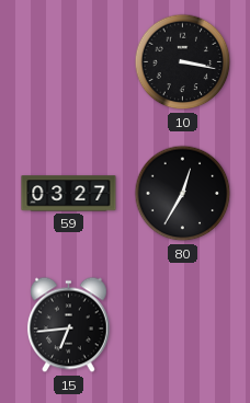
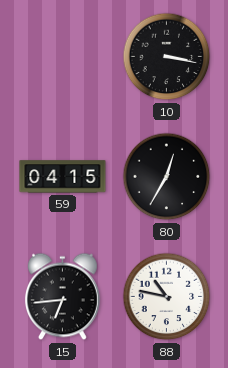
59: 03:27 -> 04:15 (63, 177)
88: none -> 10:47 (167, 297)
